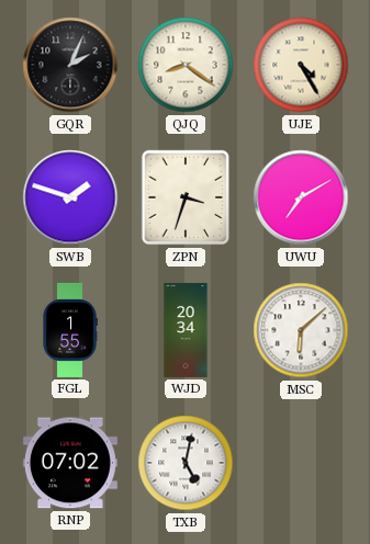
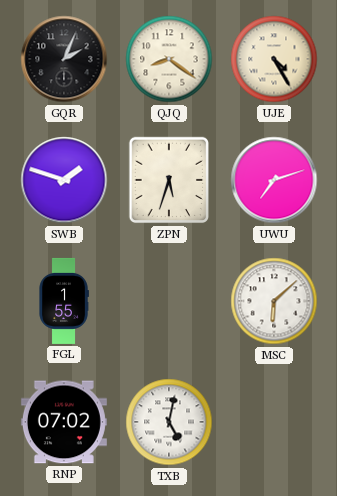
ZPN: 3:33 -> 5:33 (168, 180)
UWU: 7:10 -> 7:12 (274, 180)
WJD: 20:34 -> none (186, 330)
